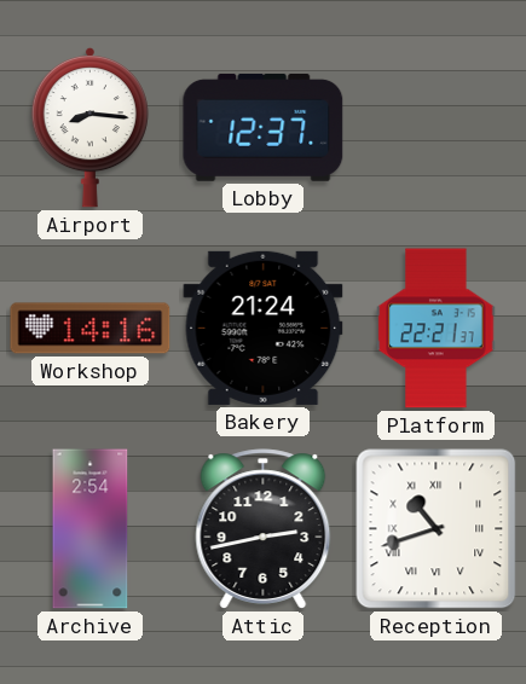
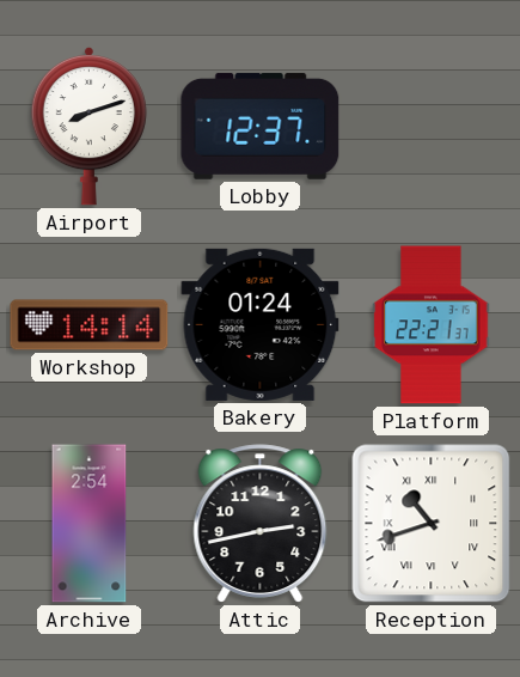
Airport: 8:16 -> 8:12 (88, 126)
Workshop: 14:16 -> 14:14 (90, 325)
Bakery: 21:24 -> 01:24 (261, 324)
